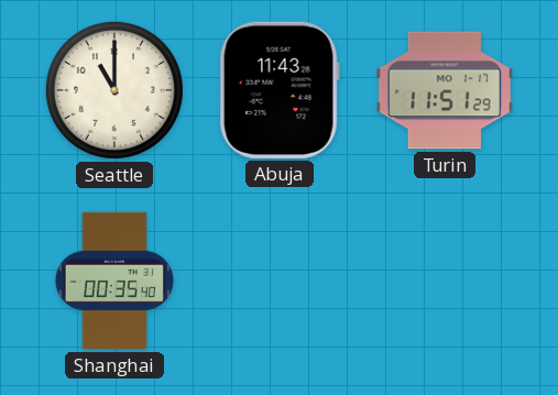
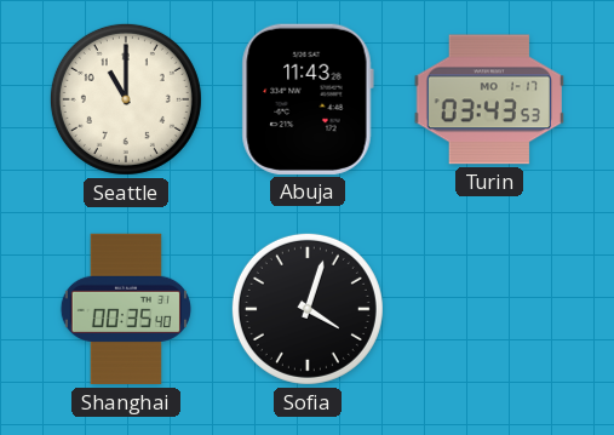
Turin: 11:51 -> 03:43 (489, 99)
Sofia: none -> 4:03 (308, 309)
